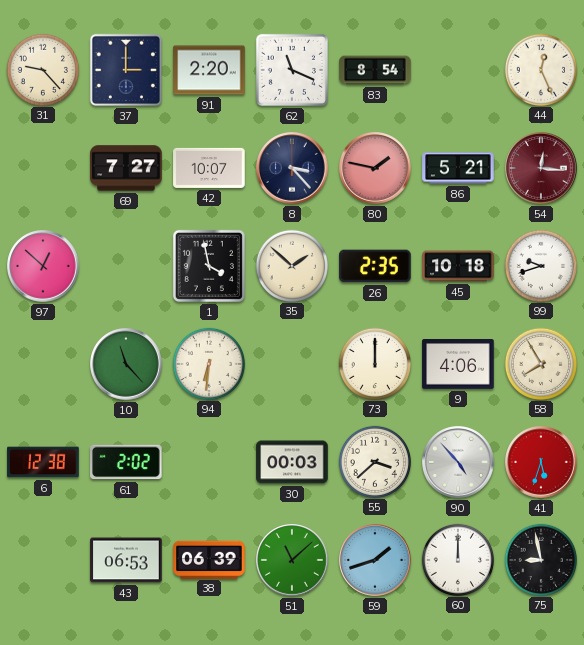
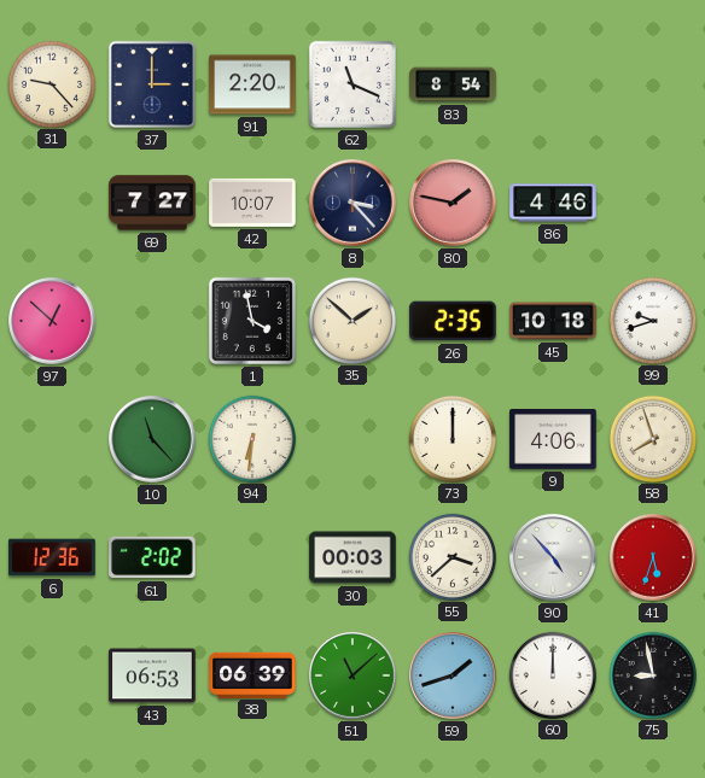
44: 12:26 -> none (540, 69)
86: 5:21 -> 4:46 (553, 203)
54: 12:16 -> none (541, 168)
58: 7:55 -> 7:57 (652, 438)
6: 12:38 -> 12:36 (52, 557)
